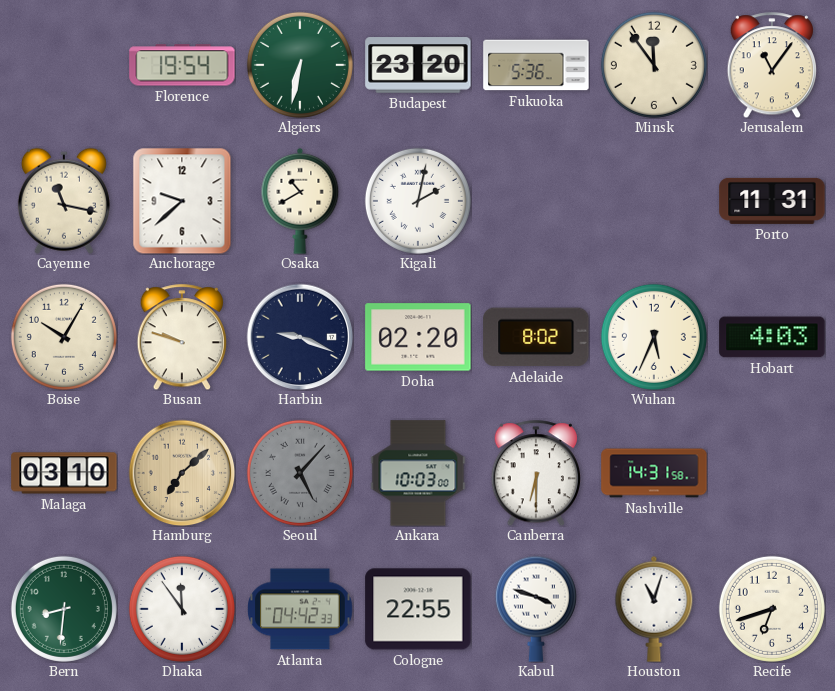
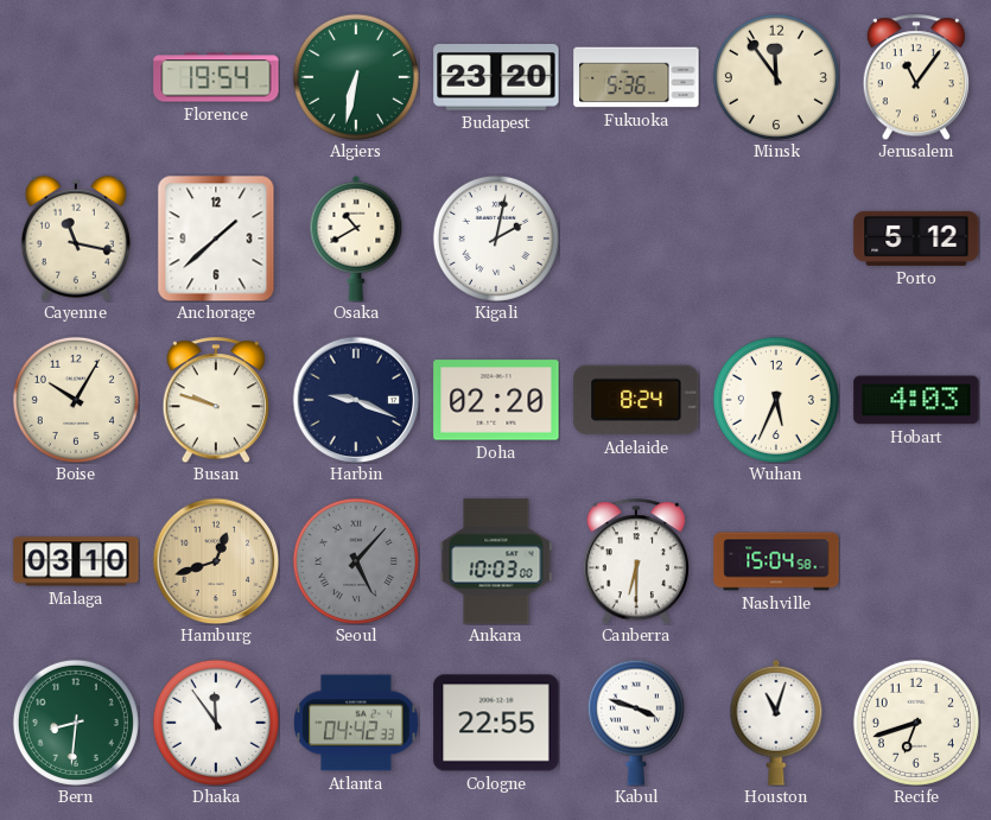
Anchorage: 9:38 -> 1:38 (216, 239)
Porto: 11:31 -> 5:12 (916, 239)
Adelaide: 8:02 -> 8:24 (636, 400)
Hamburg: 7:08 -> 12:42 (216, 561)
Nashville: 14:31 -> 15:04 (776, 561)
